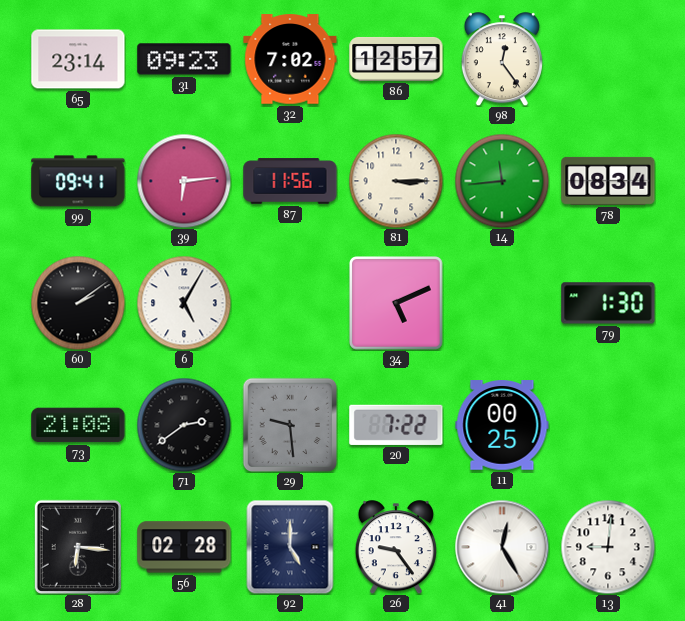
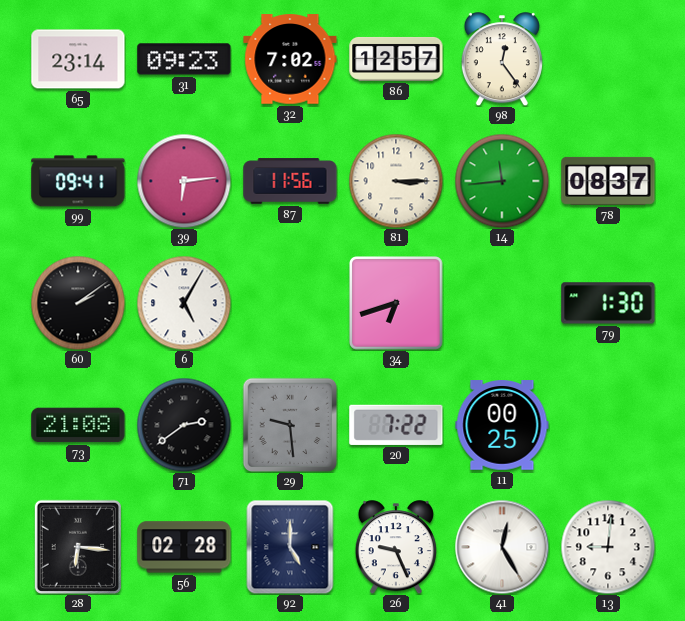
78: 08:34 -> 08:37 (608, 181)
34: 5:11 -> 6:42 (397, 304)
26: 9:24 -> 9:26 (396, 547)
